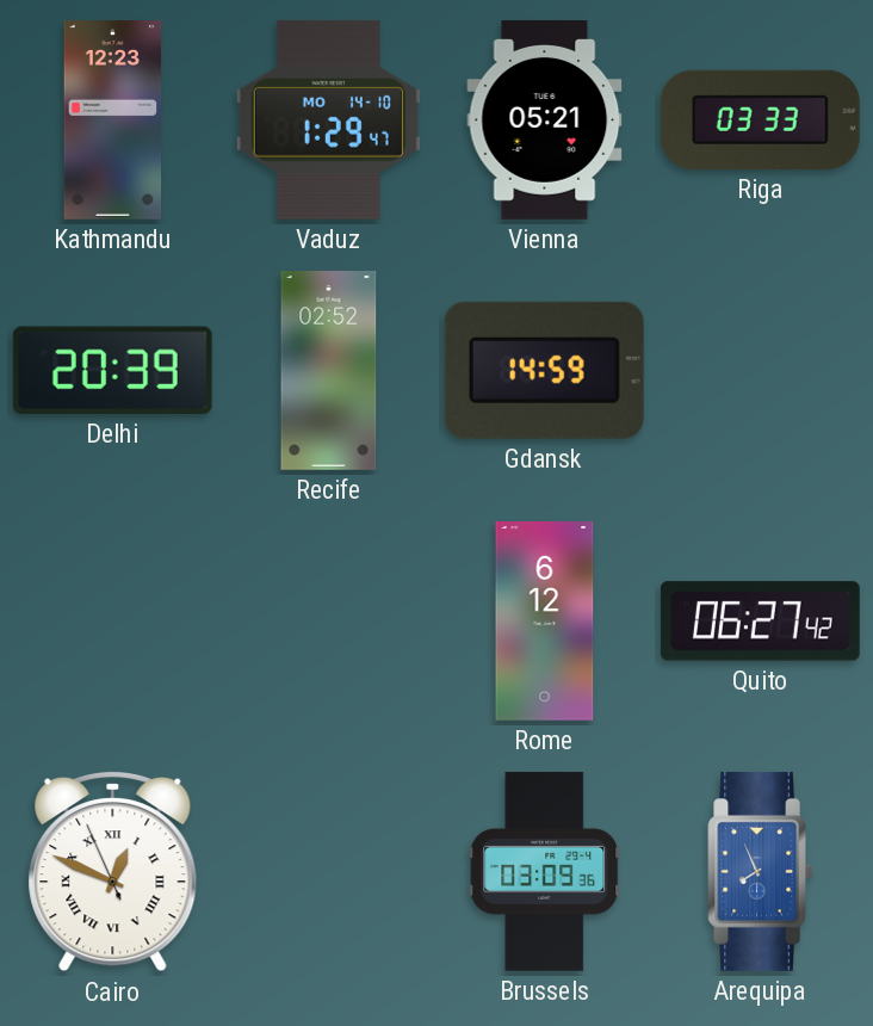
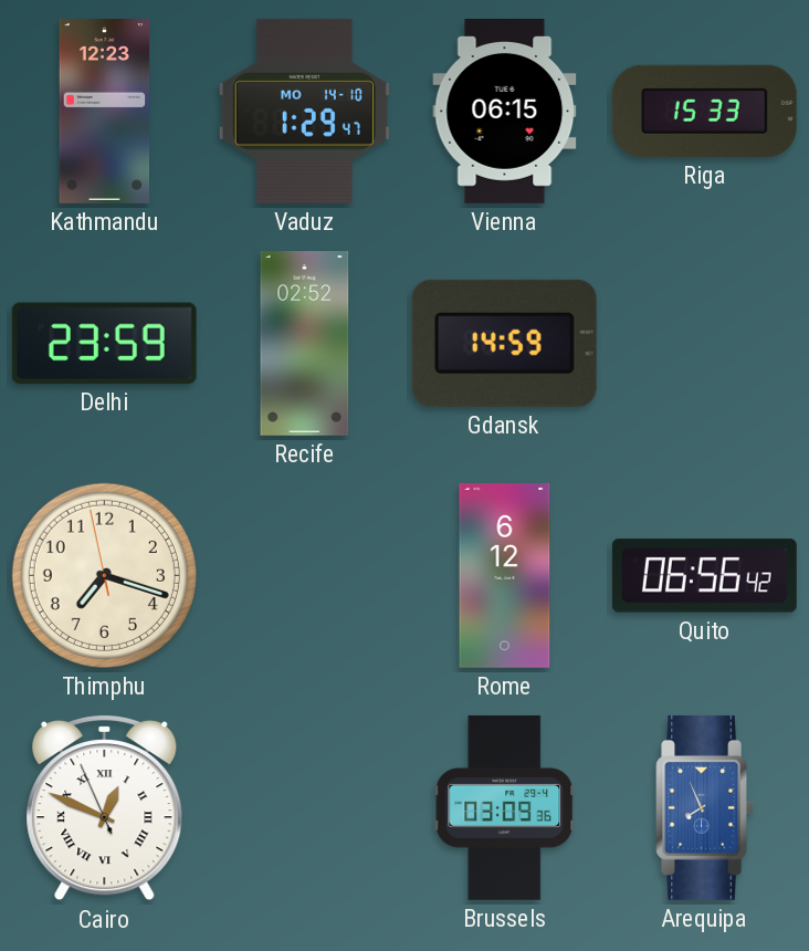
Vienna: 05:21 -> 06:15 (505, 112)
Riga: 03:33 -> 15:33 (704, 111)
Delhi: 20:39 -> 23:59 (104, 343)
Thimphu: none -> 7:17 (104, 575)
Quito: 06:27 -> 06:56 (704, 576)
